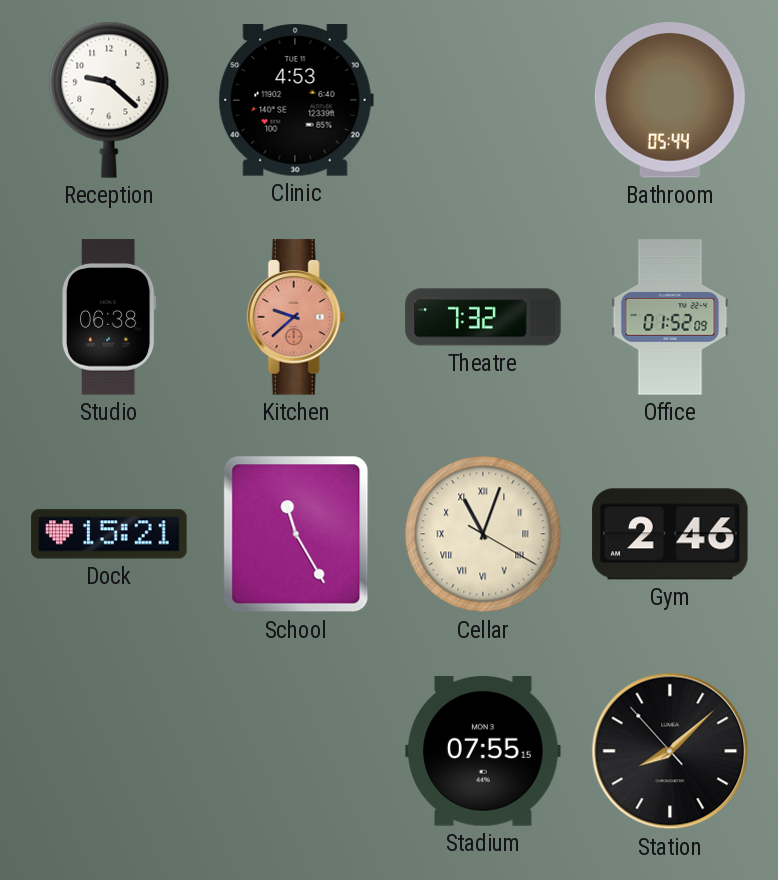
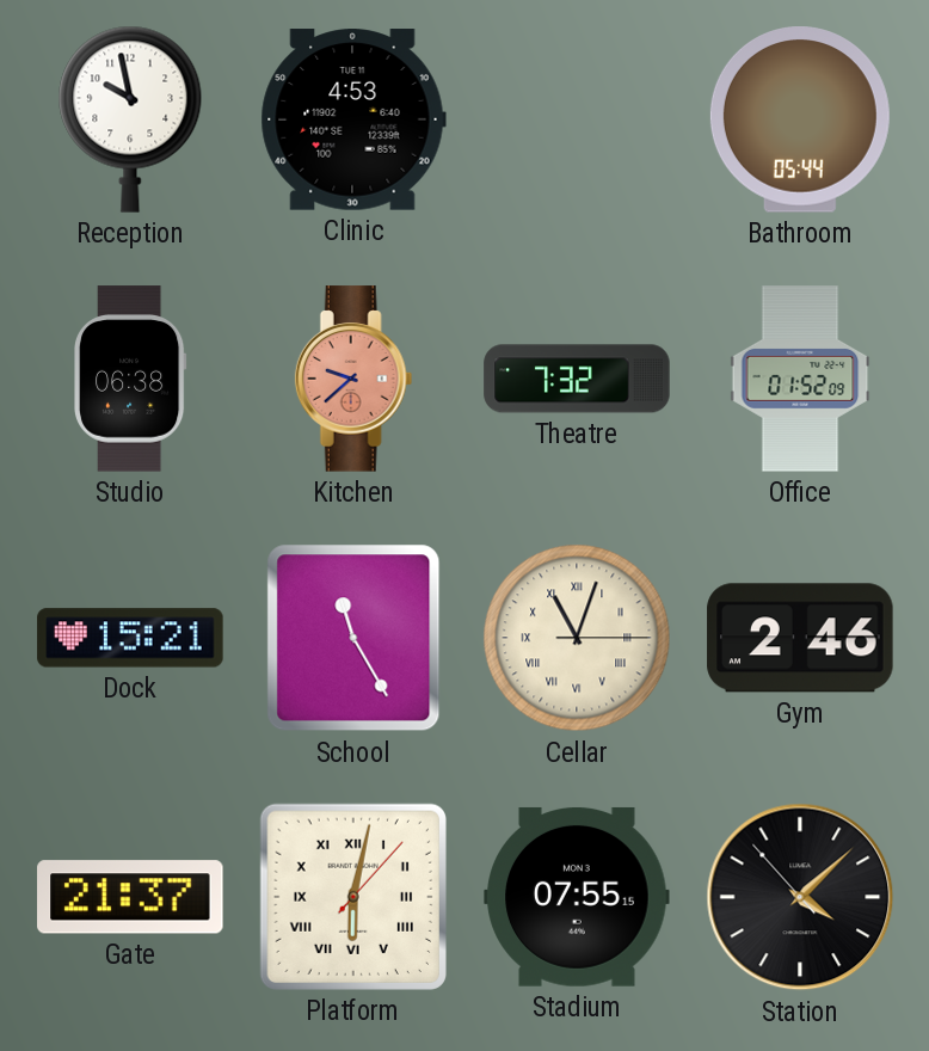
Reception: 9:22 -> 9:58 (130, 119)
Cellar: 11:03:20 -> 11:03:15 (577, 638)
Gate: none -> 21:37 (130, 897)
Platform: none -> 6:02 (353, 897)
Station: 8:07 -> 4:07 (800, 897)
